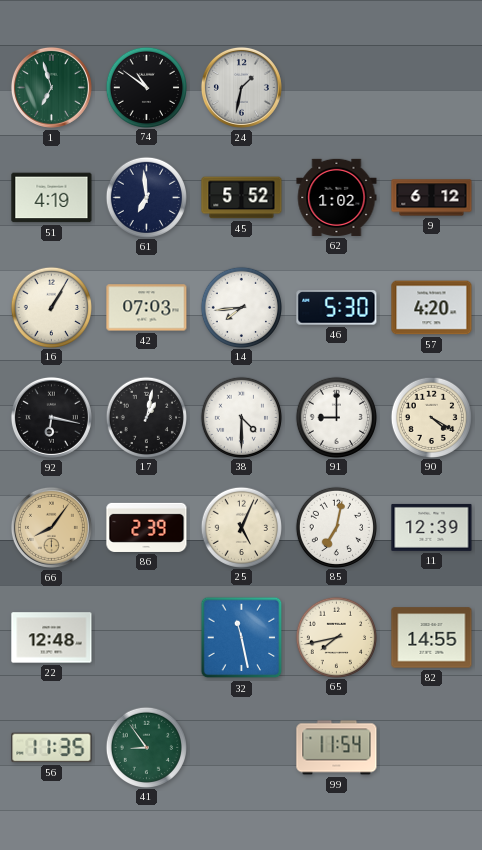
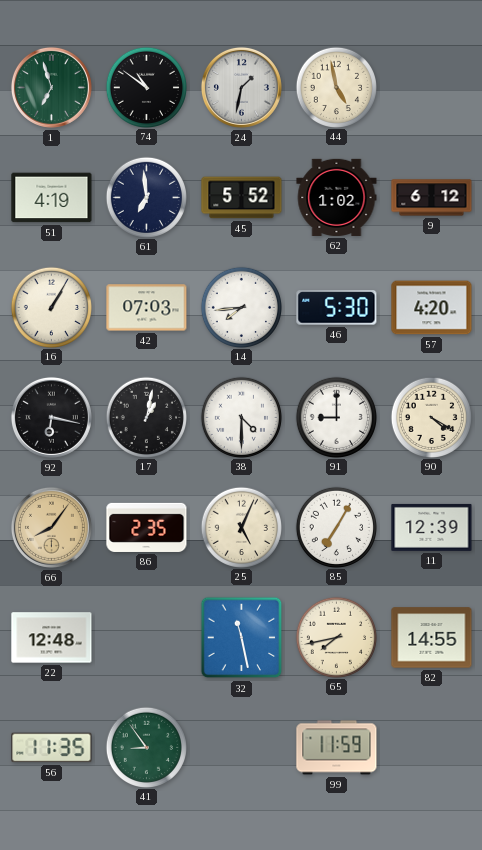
44: none -> 4:58 (336, 87)
86: 2:39 -> 2:35 (147, 527)
85: 7:02 -> 7:05 (336, 527)
99: 11:54 -> 11:59 (337, 748)
